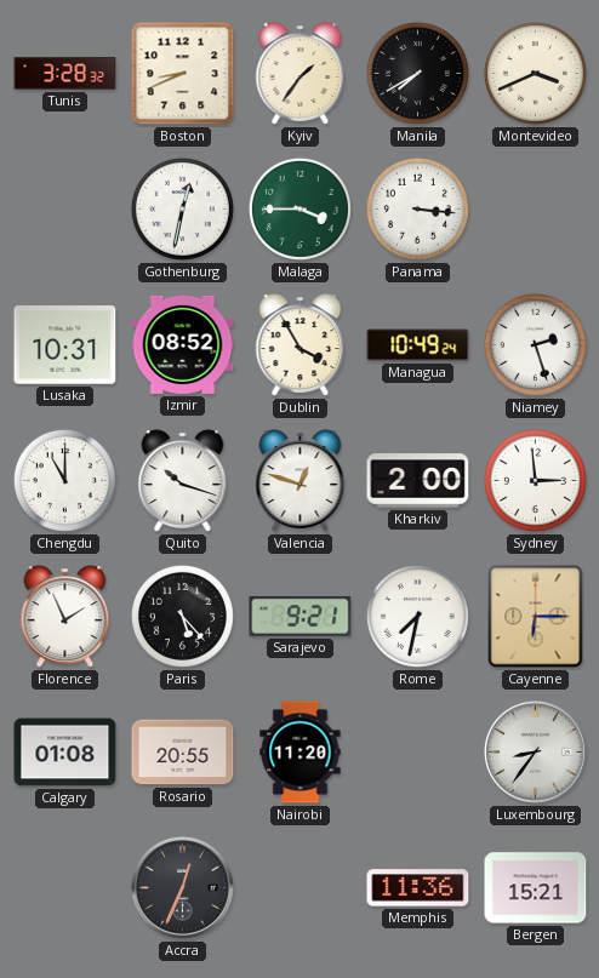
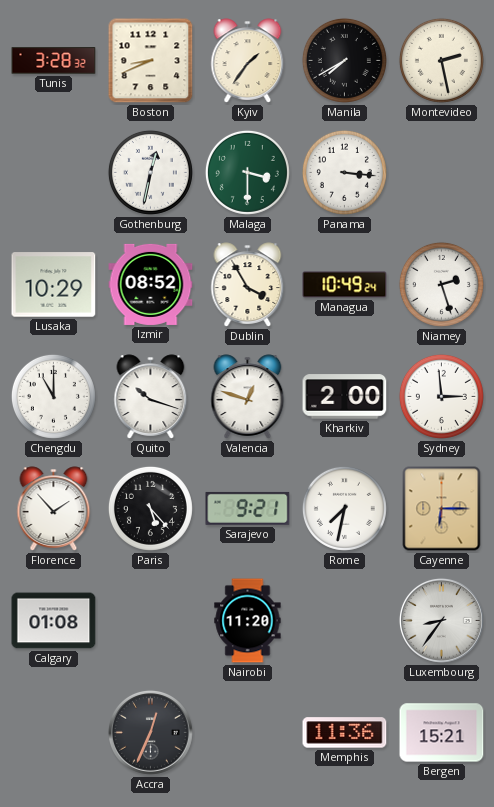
Montevideo: 3:41 -> 2:28 (441, 60)
Malaga: 3:45 -> 3:30 (247, 172)
Lusaka: 10:31 -> 10:29 (54, 285)
Florence: 1:56 -> 1:53 (54, 509)
Rosario: 20:55 -> none (183, 753)
